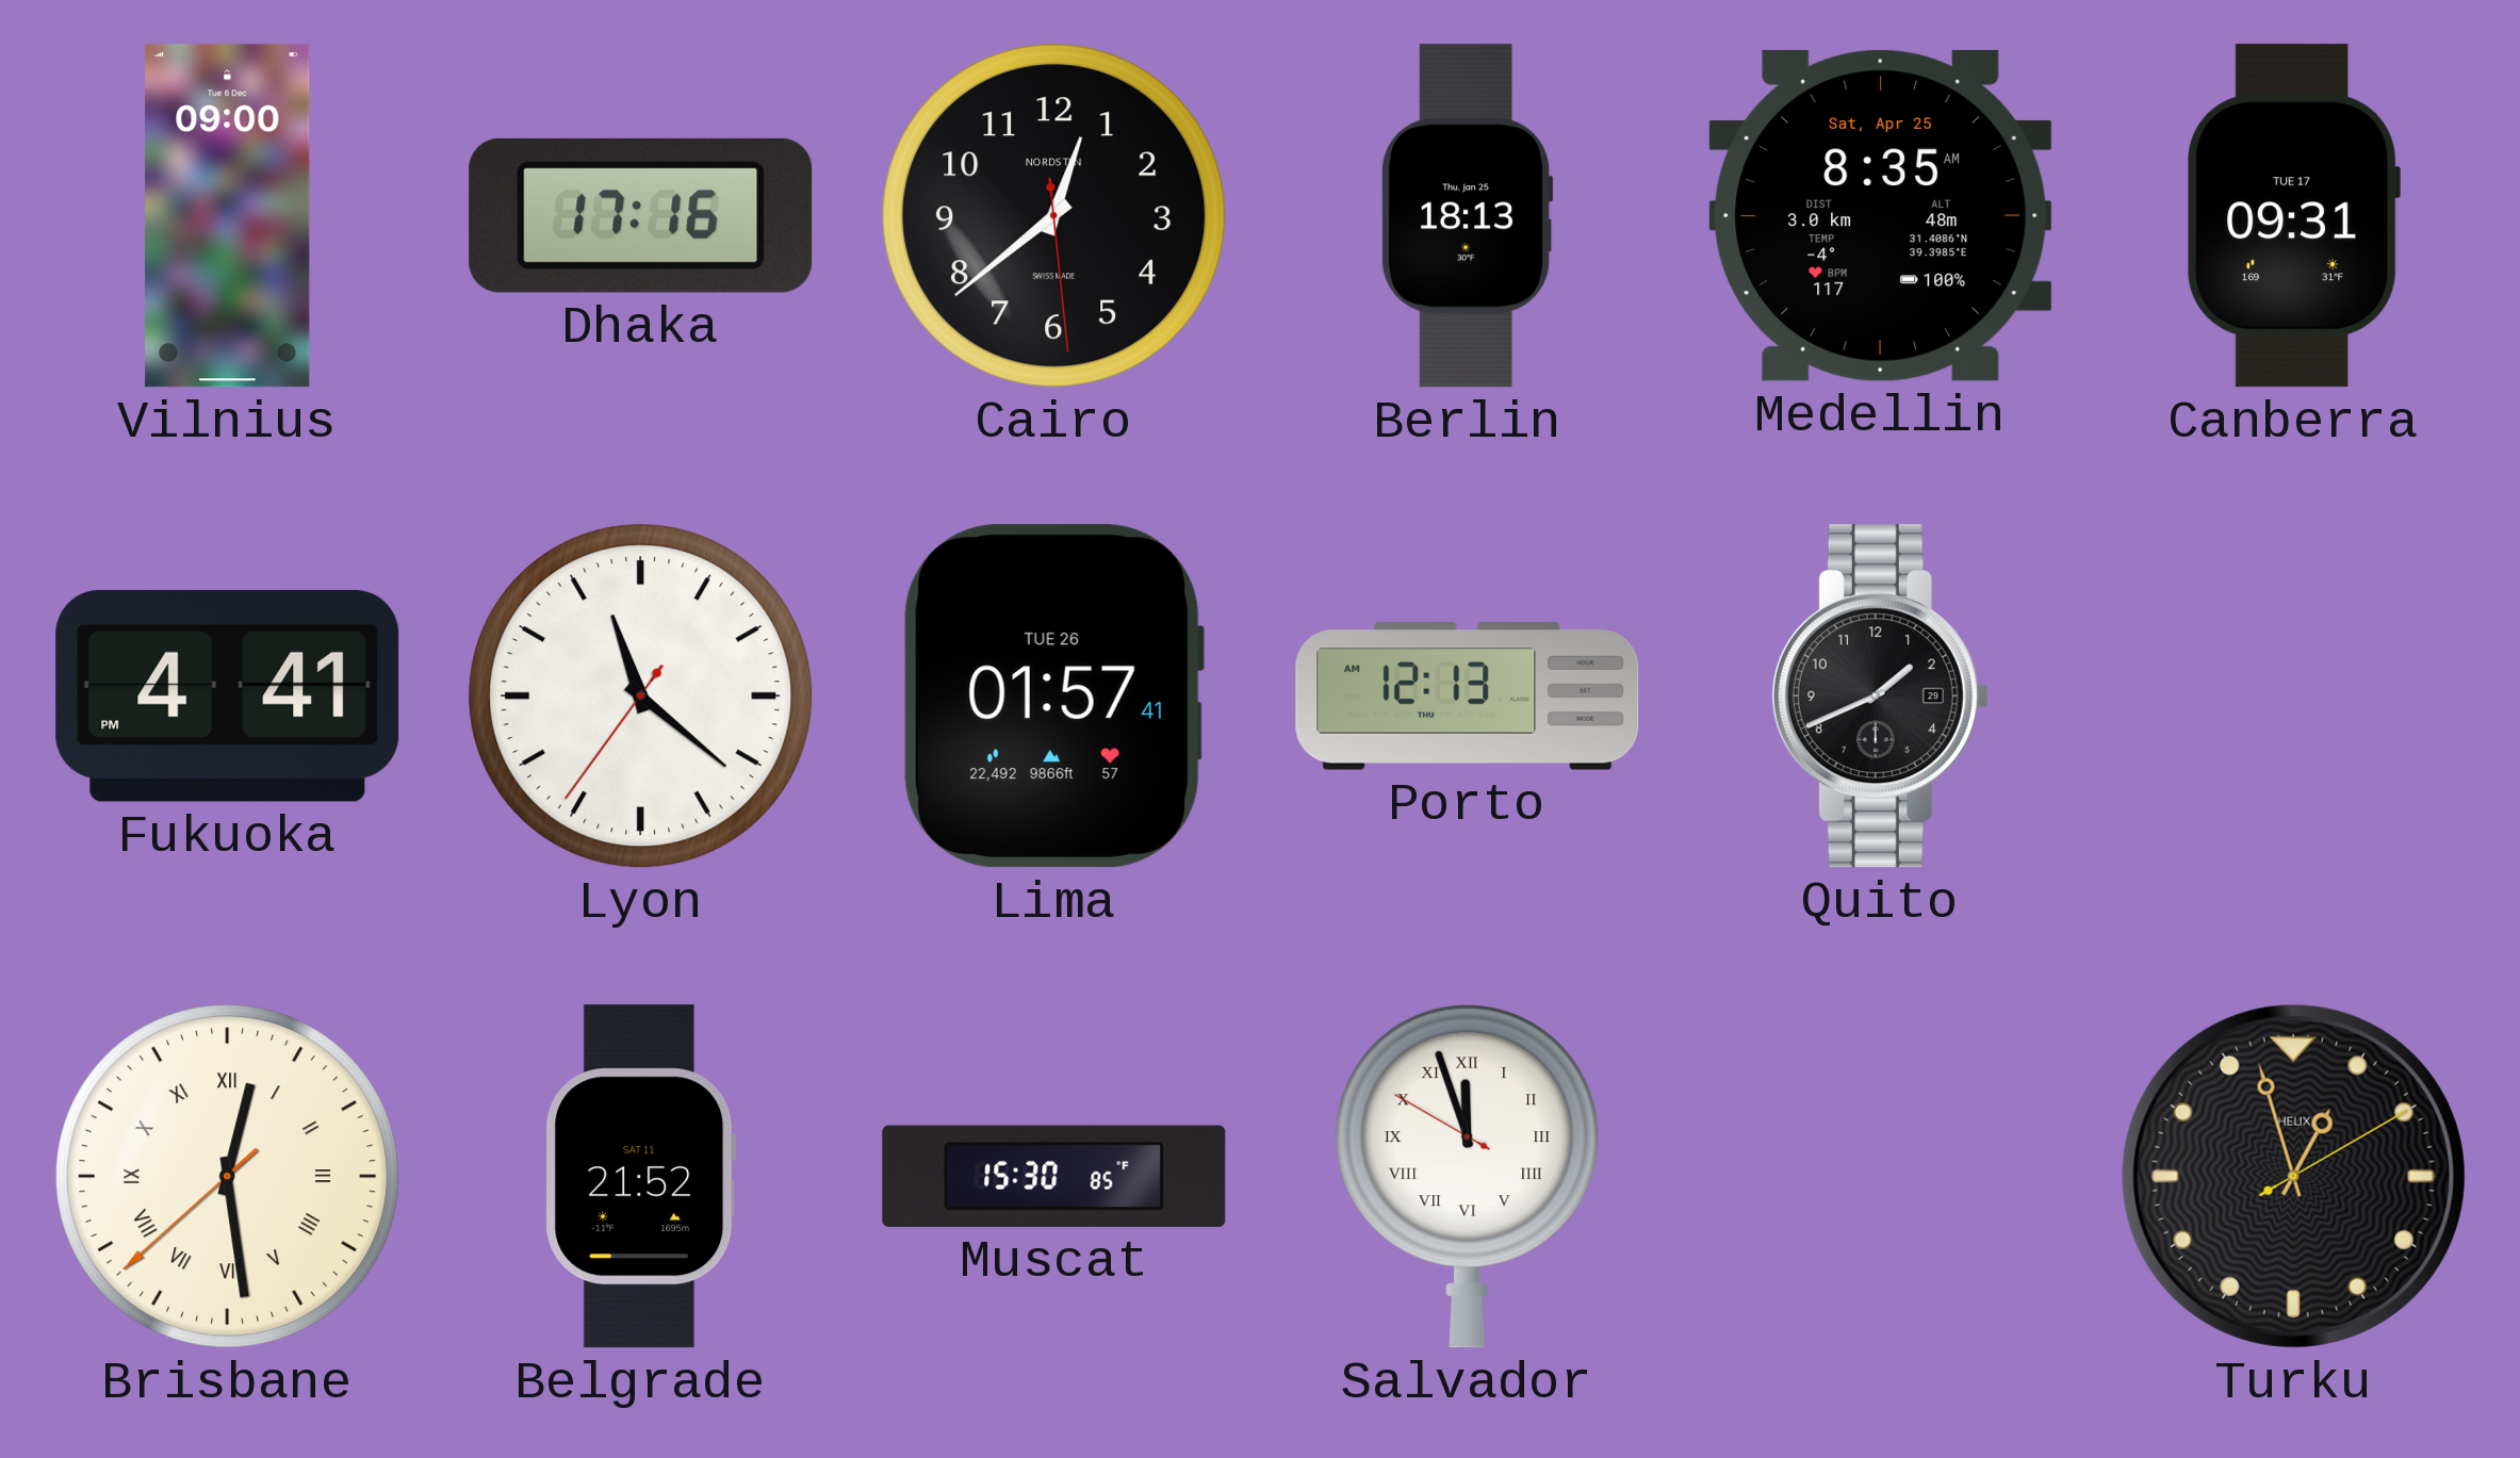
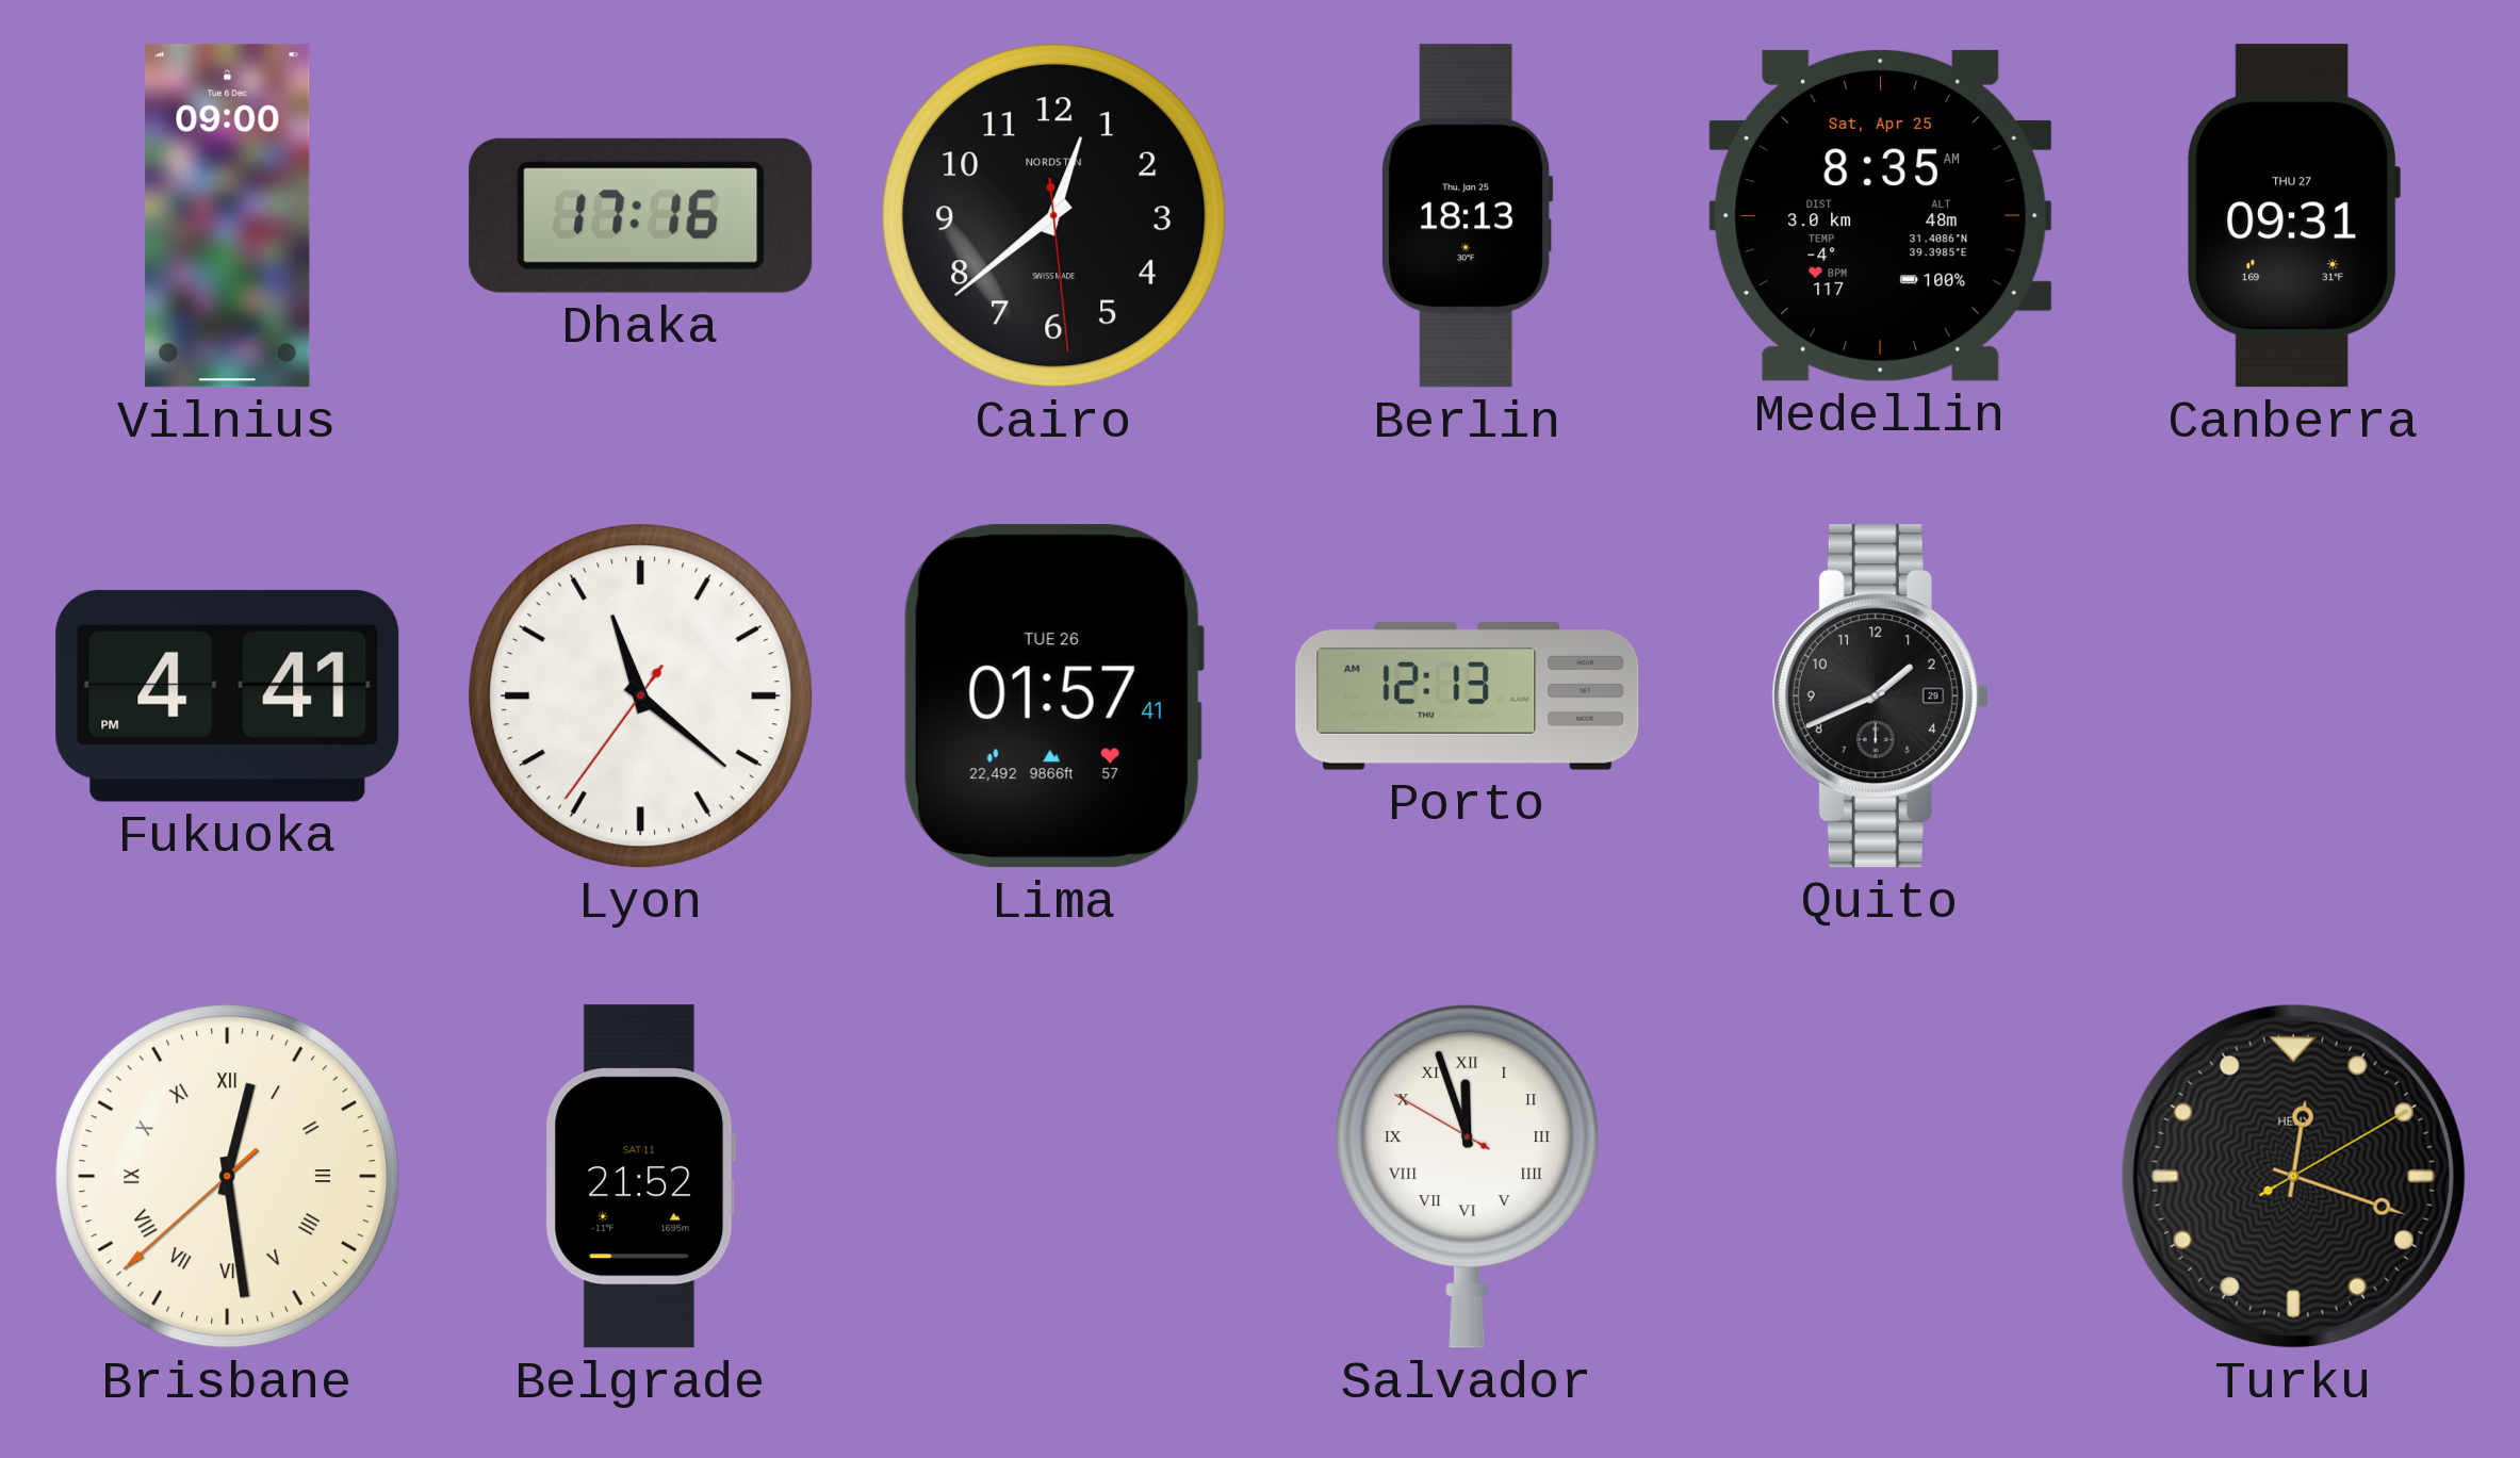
Canberra date: TUE 17 -> THU 27 (2293, 216)
Muscat: 15:30 -> none (1054, 1176)
Turku: 12:57 -> 12:18 (2293, 1176)
